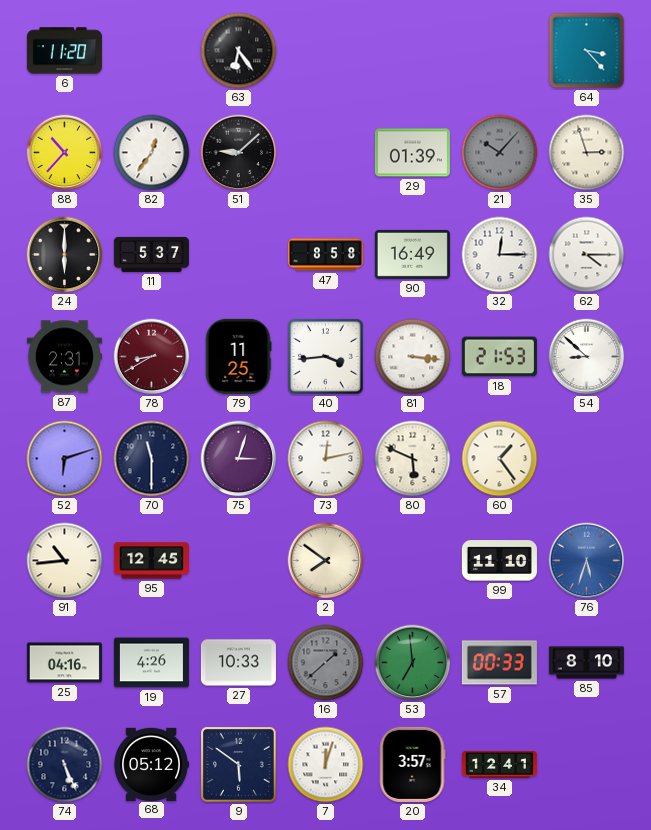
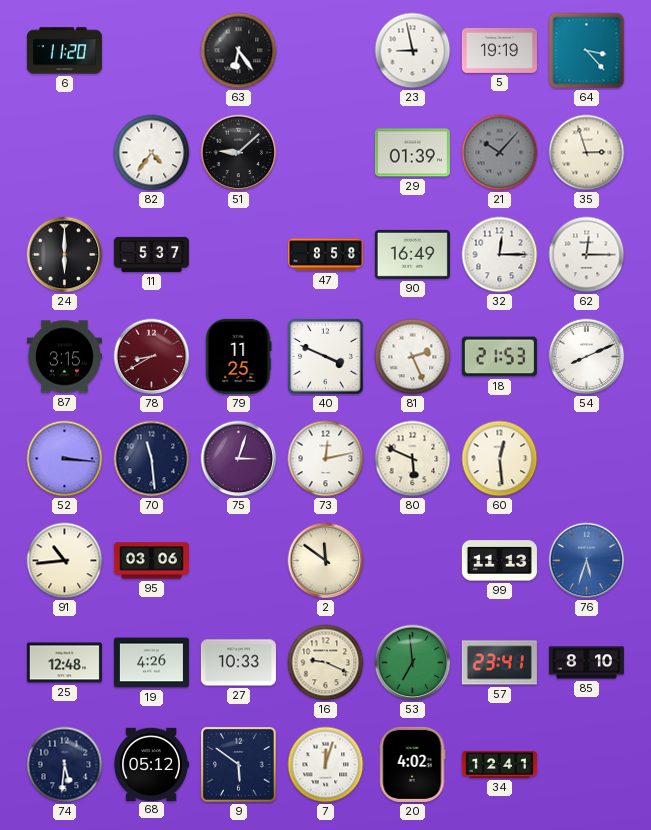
23: none -> 8:58 (413, 51)
5: none -> 19:19 (499, 50)
88: 10:37 -> none (65, 153)
82: 12:36 -> 4:36 (152, 153)
62: 4:15 -> 12:15 (587, 255)
87: 2:31 -> 3:15 (64, 357)
40: 3:44 -> 3:49 (326, 357)
81: 3:16 -> 2:26 (413, 357)
54: 8:52 -> 8:11 (587, 357)
52: 6:12 -> 3:16 (65, 459)
70: 11:30 -> 11:29 (152, 459)
60: 1:24 -> 12:29 (500, 459)
95: 12:45 -> 03:06 (151, 561)
2: 7:51 -> 11:51 (326, 561)
99: 11:10 -> 11:13 (499, 561)
25: 04:16 -> 12:48 (64, 663)
16: 1:38 -> 9:19 (326, 663)
16 dial: grey -> cream (326, 663)
57: 00:33 -> 23:41 (499, 663)
74: 5:26 -> 5:31 (65, 765)
20: 3:57 -> 4:02 (412, 764)
